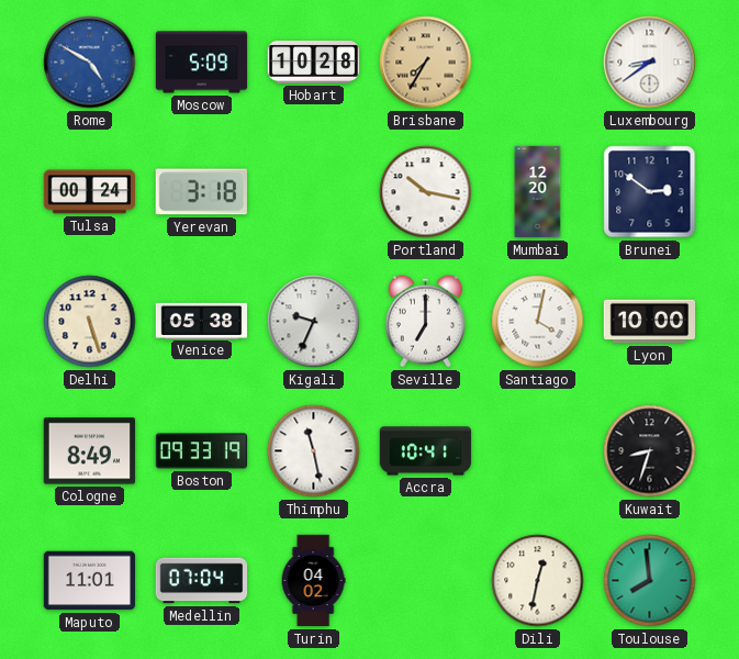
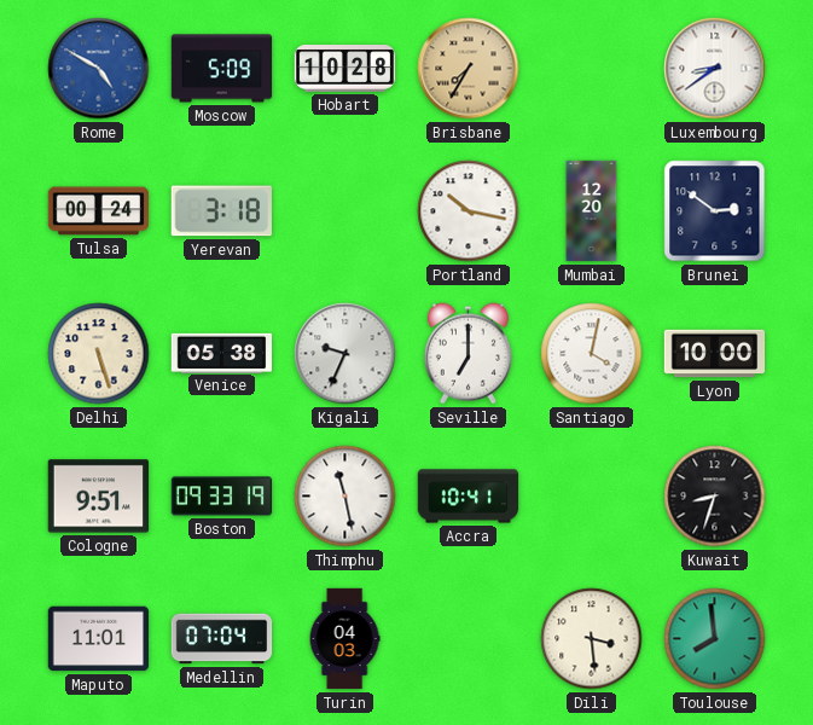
Cologne: 8:49 -> 9:51 (99, 497)
Turin: 04:02 -> 04:03 (344, 639)
Dili: 12:32 -> 3:29 (592, 639)
